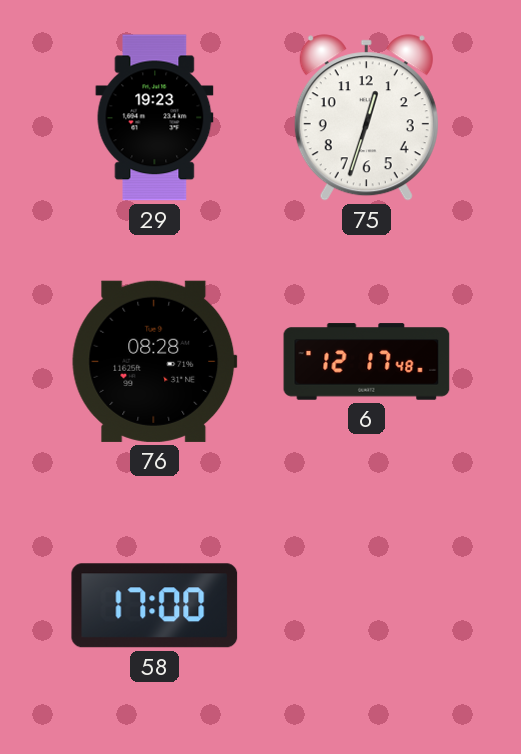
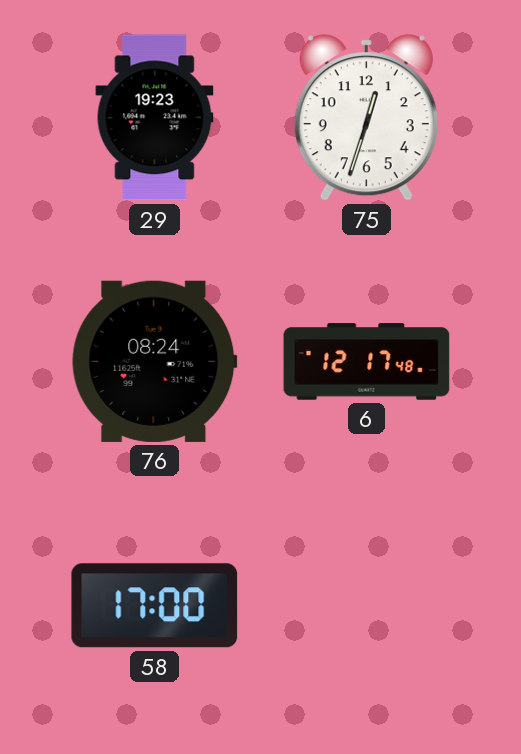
76: 08:28 -> 08:24 (155, 361)
